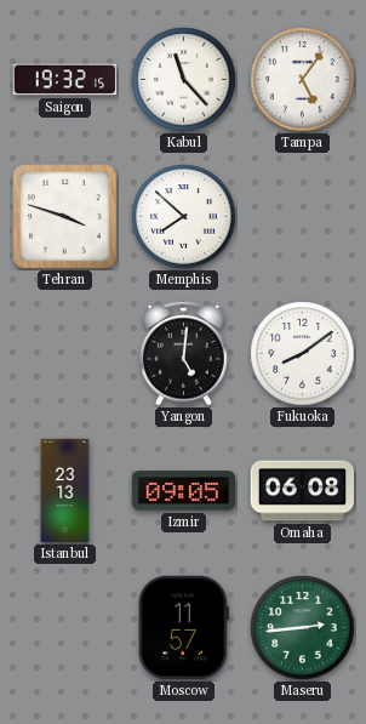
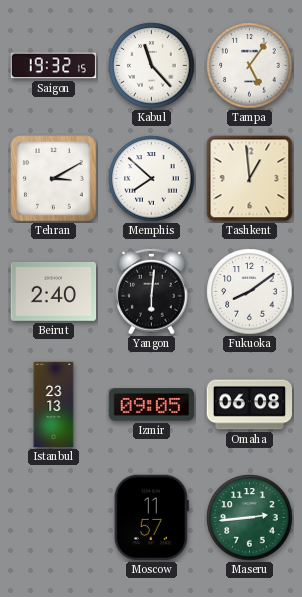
Tehran: 3:48 -> 3:10 (54, 179)
Tashkent: none -> 12:59 (250, 179)
Beirut: none -> 2:40 (54, 292)
Yangon: 5:01 -> 6:01 (152, 291)
